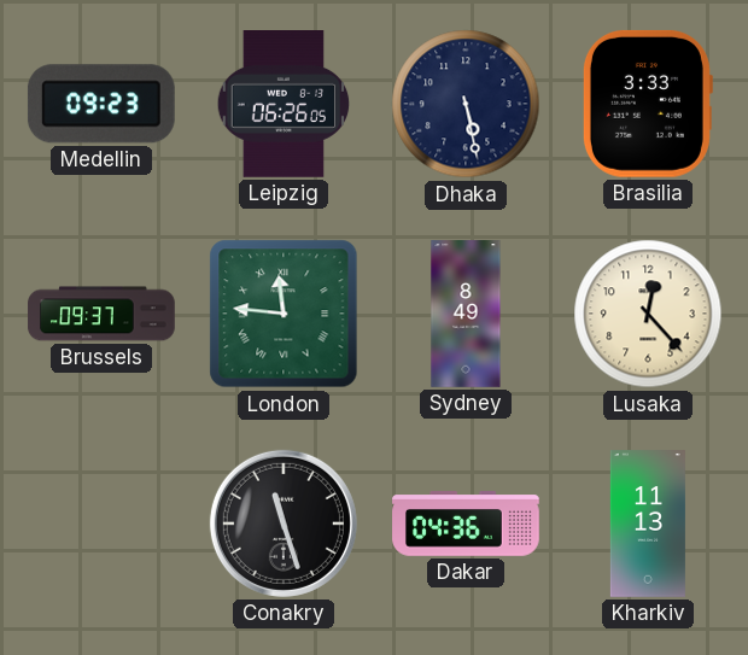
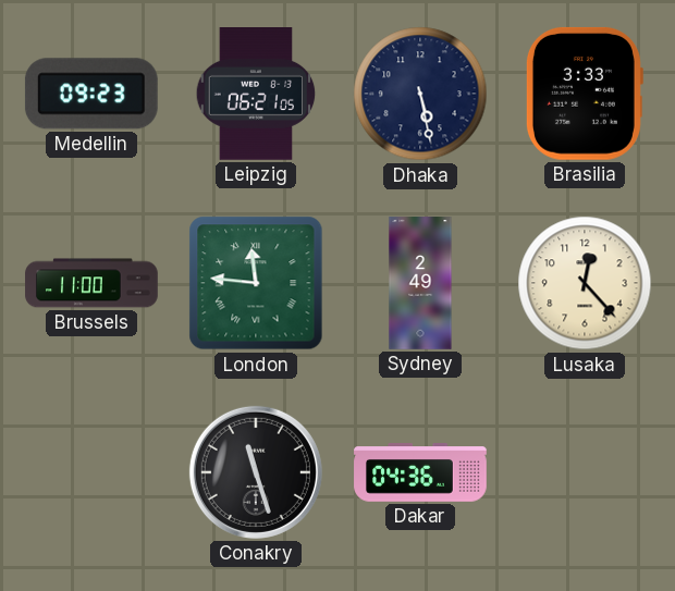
Leipzig: 06:26 -> 06:21 (256, 95)
Brussels: 09:37 -> 11:00 (91, 283)
Sydney: 8:49 -> 2:49 (420, 283)
Kharkiv: 11:13 -> none (648, 524)
